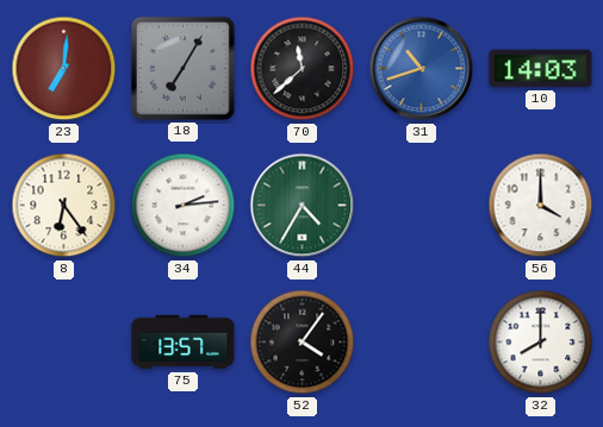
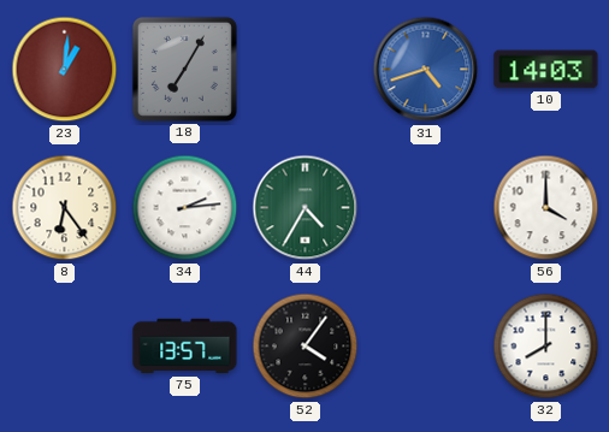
23: 7:01 -> 1:01 (65, 70)
70: 11:38 -> none (303, 69)
31: 10:42 -> 4:42 (426, 70)
